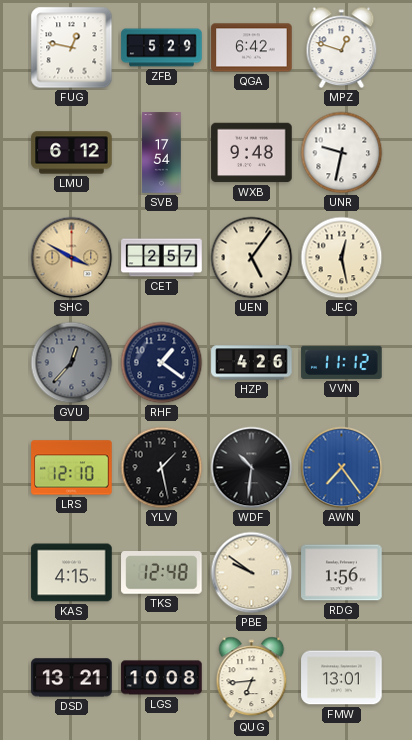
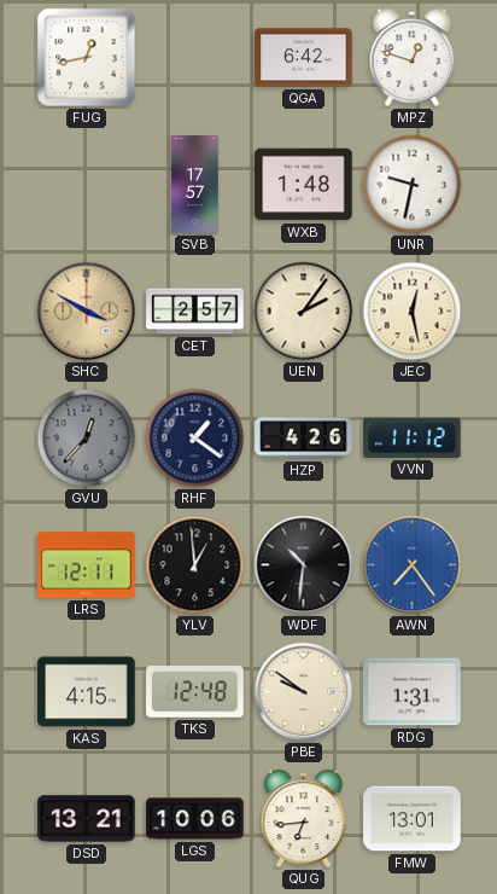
FUG: 12:47 -> 12:43 (87, 58)
ZFB: 5:29 -> none (162, 48)
LMU: 6:12 -> none (72, 153)
SVB: 17:54 -> 17:57 (195, 185)
WXB: 9:48 -> 1:48 (304, 185)
UEN: 5:06 -> 2:06 (304, 312)
LRS: 12:10 -> 12:11 (87, 565)
YLV: 1:28 -> 12:59 (195, 565)
RDG: 1:56 -> 1:31 (413, 692)
LGS: 10:08 -> 10:06 (195, 819)
